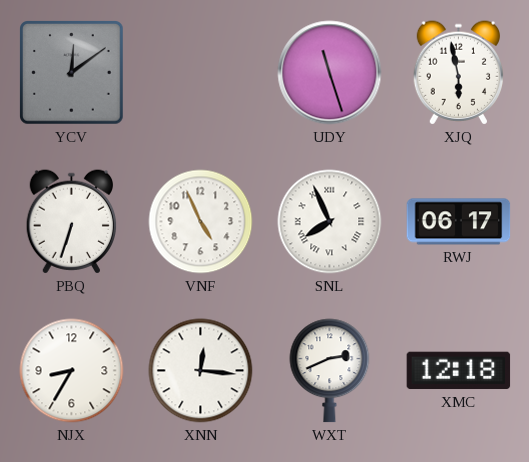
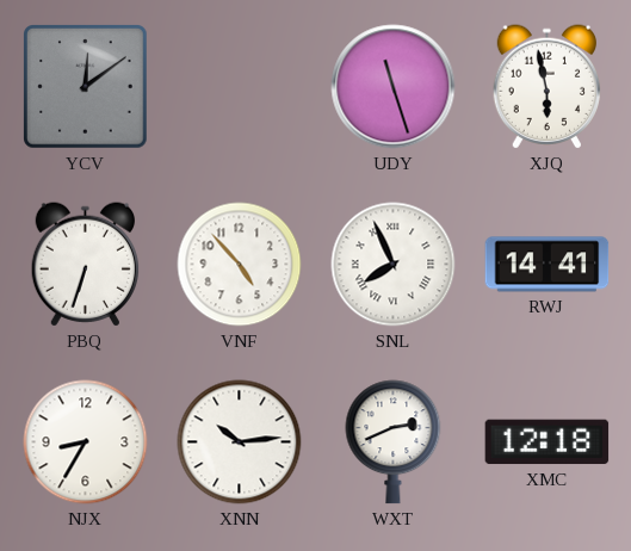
VNF: 4:56 -> 4:53 (240, 265)
RWJ: 06:17 -> 14:41 (548, 265)
XNN: 12:16 -> 10:14 (240, 442)
